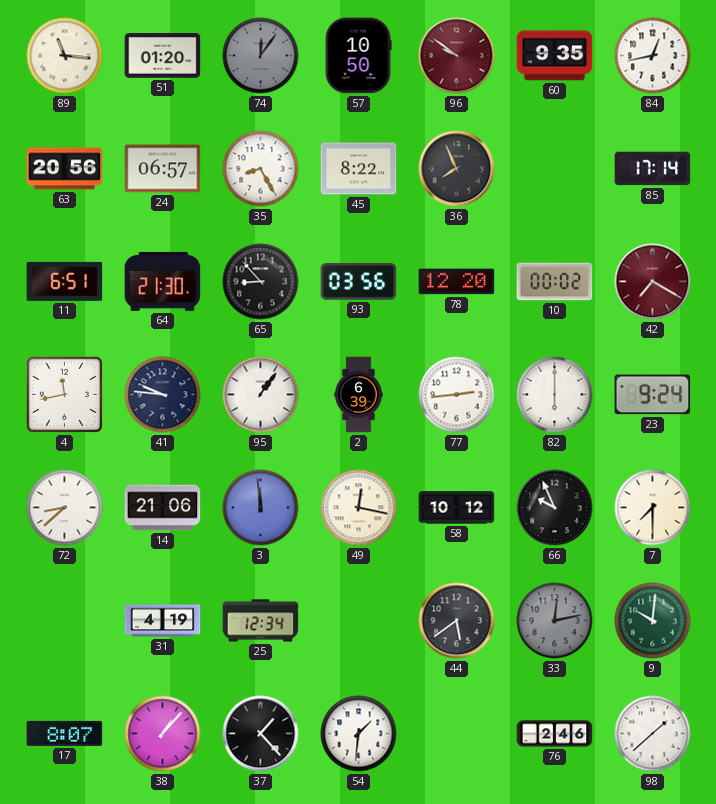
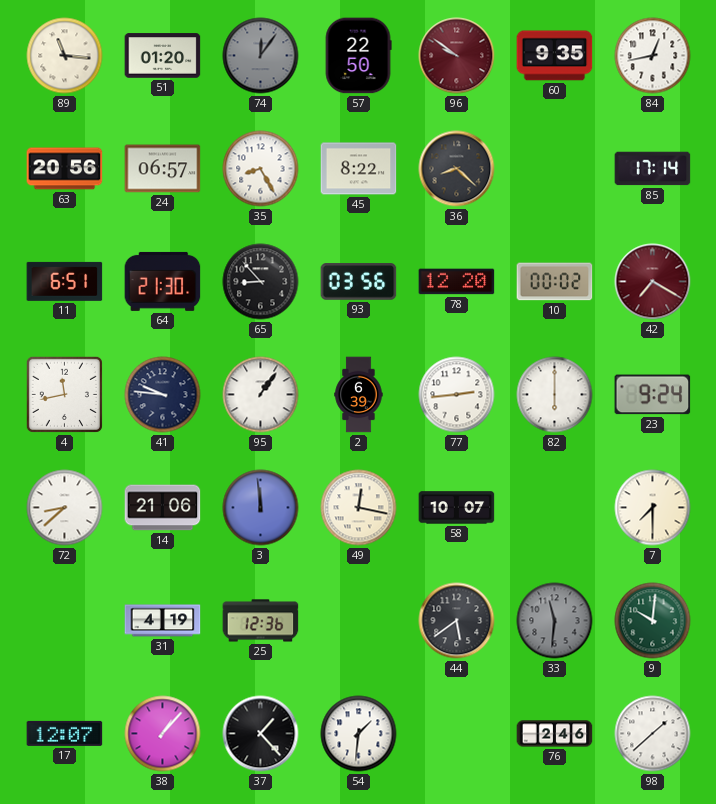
57: 10:50 -> 22:50 (358, 56)
36: 7:56 -> 8:22 (457, 169)
58: 10:12 -> 10:07 (457, 508)
66: 9:56 -> none (555, 508)
25: 12:34 -> 12:36 (261, 621)
33: 12:13 -> 11:31 (555, 621)
17: 8:07 -> 12:07 (65, 733)
